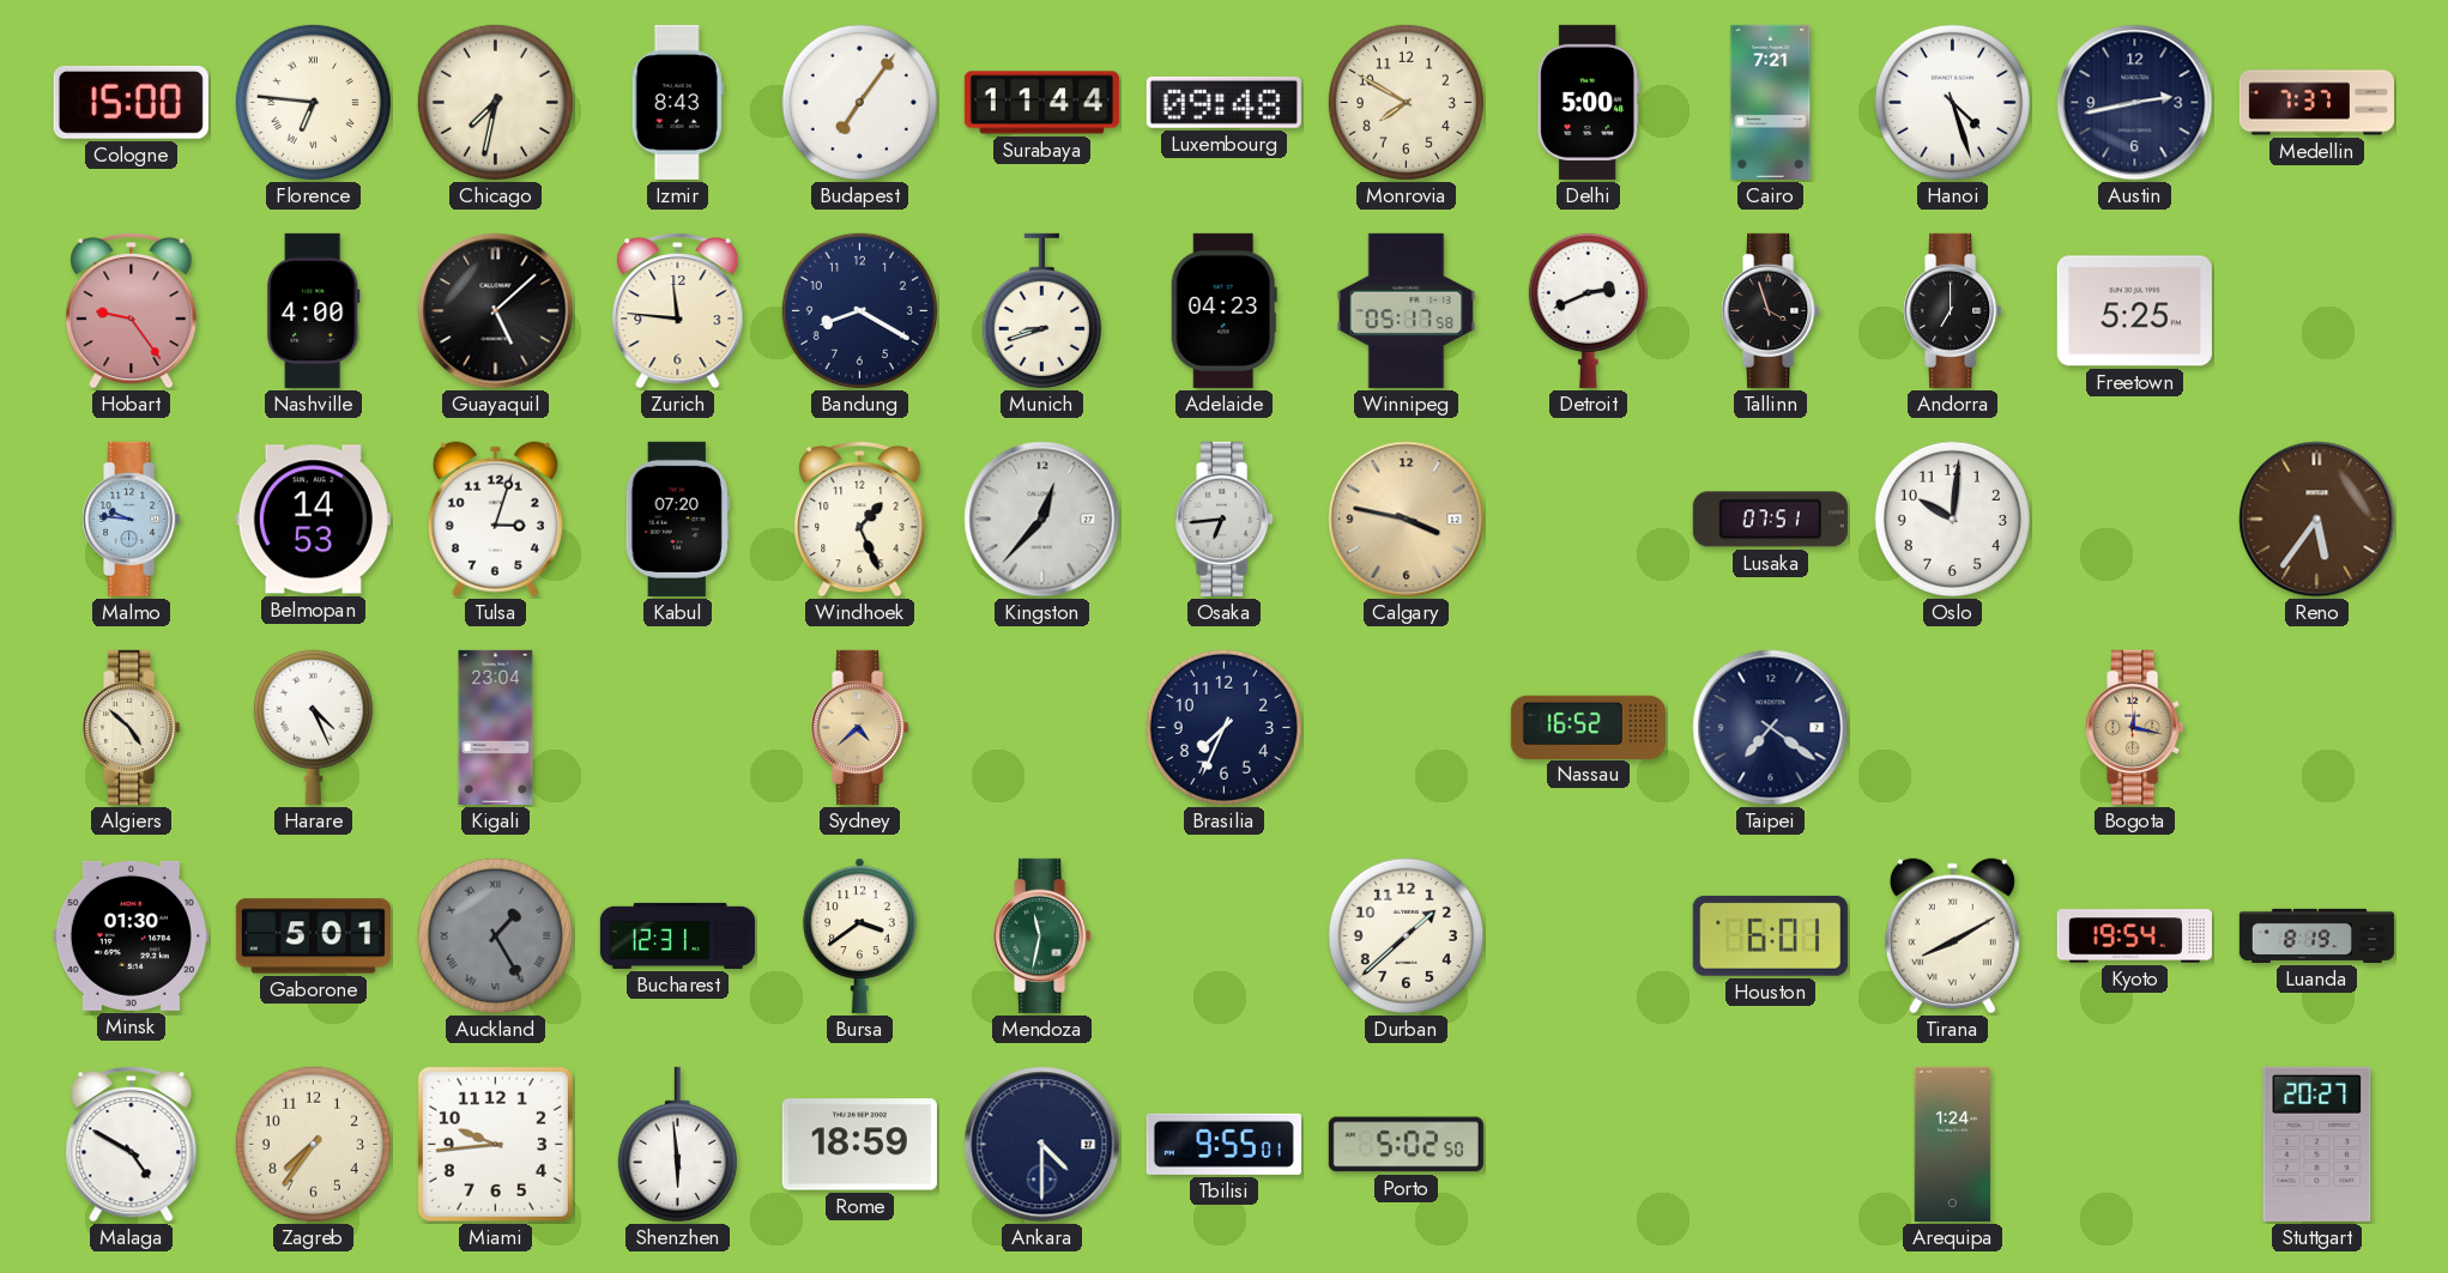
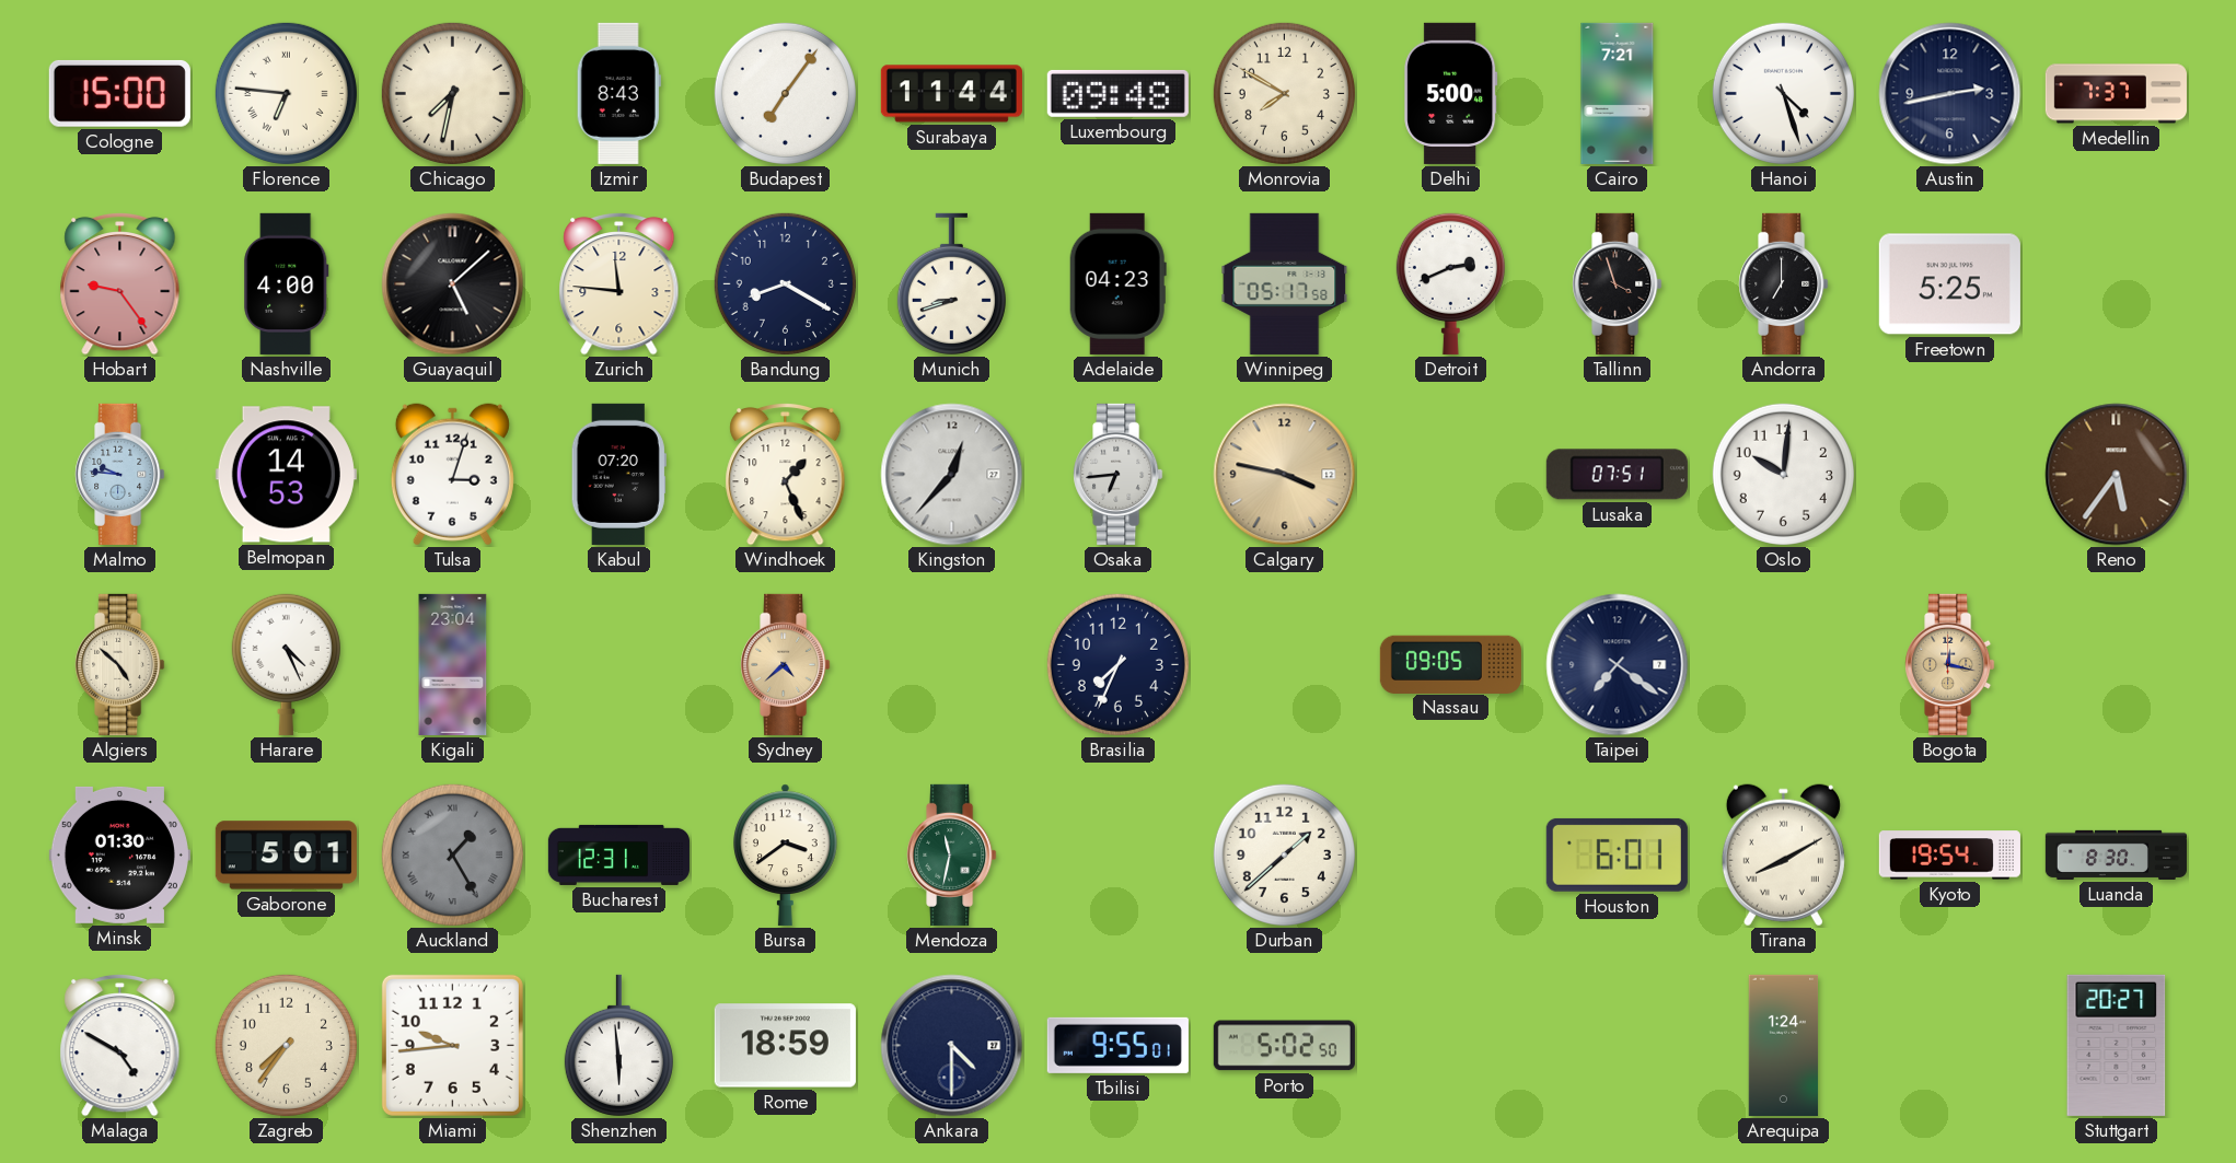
Nassau: 16:52 -> 09:05 (1450, 664)
Luanda: 8:19 -> 8:30 (2116, 854)
